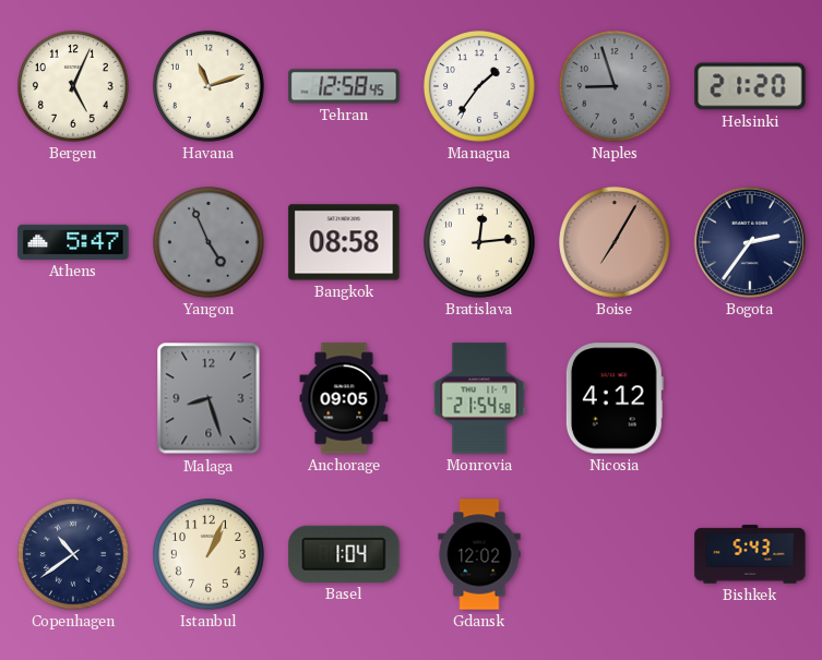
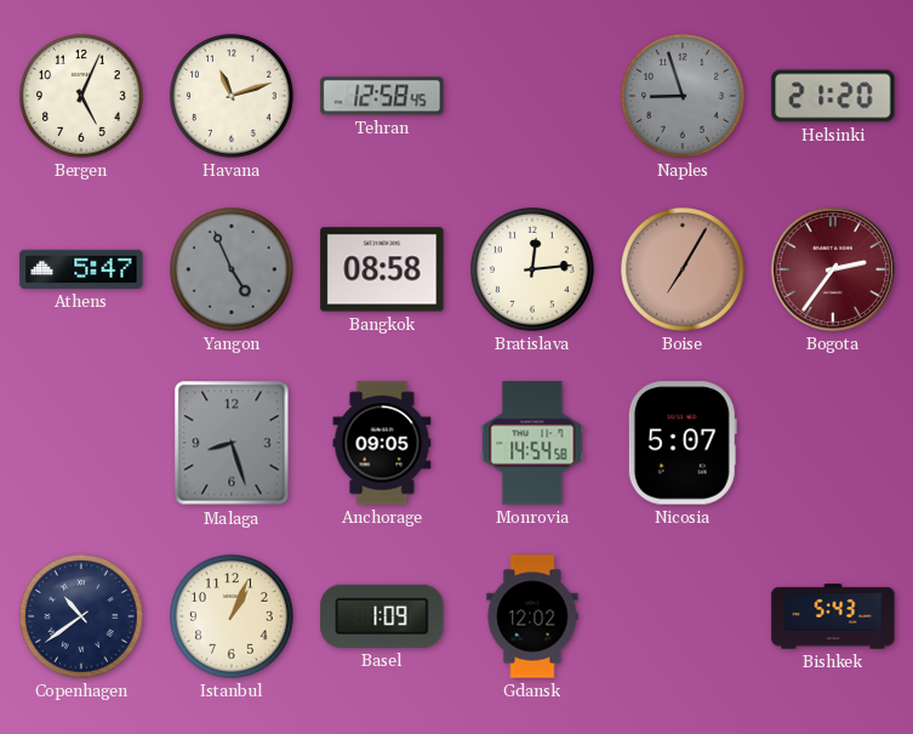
Managua: 1:36 -> none (480, 87)
Bogota dial: navy -> burgundy (833, 269)
Monrovia: 21:54 -> 14:54 (532, 443)
Nicosia: 4:12 -> 5:07 (683, 443)
Basel: 1:04 -> 1:09 (382, 616)
